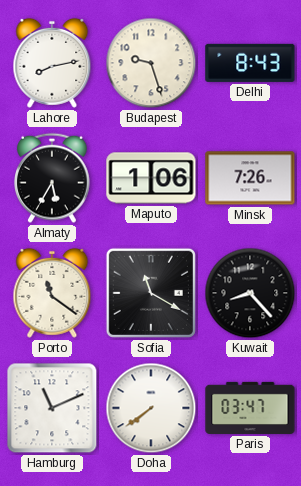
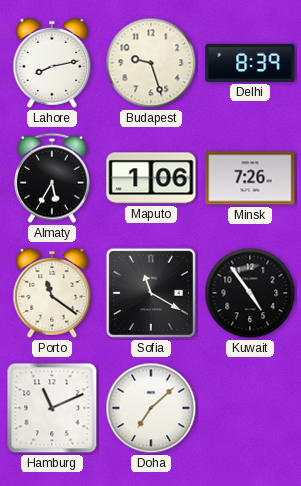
Delhi: 8:43 -> 8:39 (250, 63)
Kuwait: 8:23 -> 4:54 (250, 293)
Doha: 7:39 -> 7:08 (151, 408)
Paris: 03:47 -> none (250, 408)
